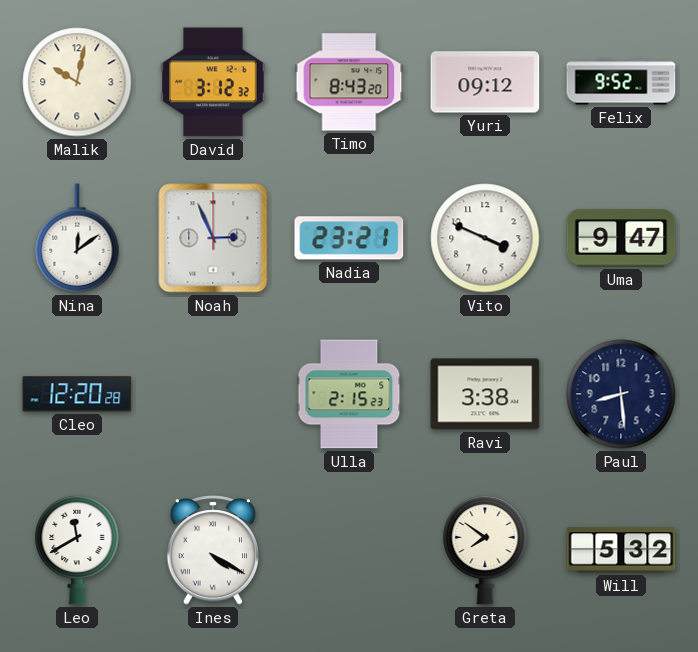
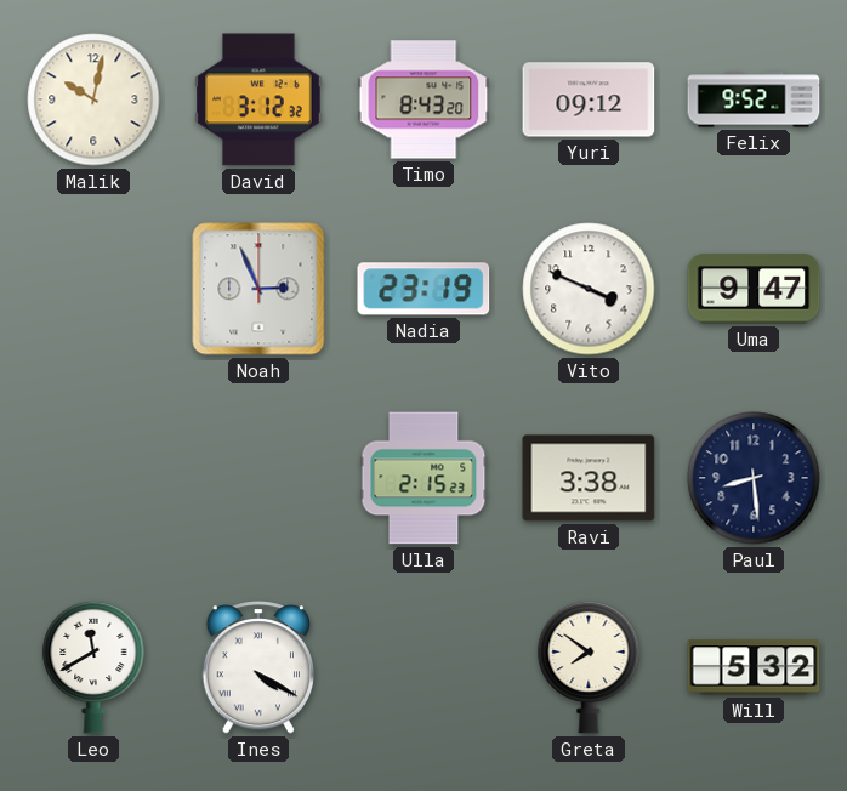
Nina: 12:09 -> none (77, 238)
Nadia: 23:21 -> 23:19 (423, 289)
Cleo: 12:20 -> none (77, 394)
